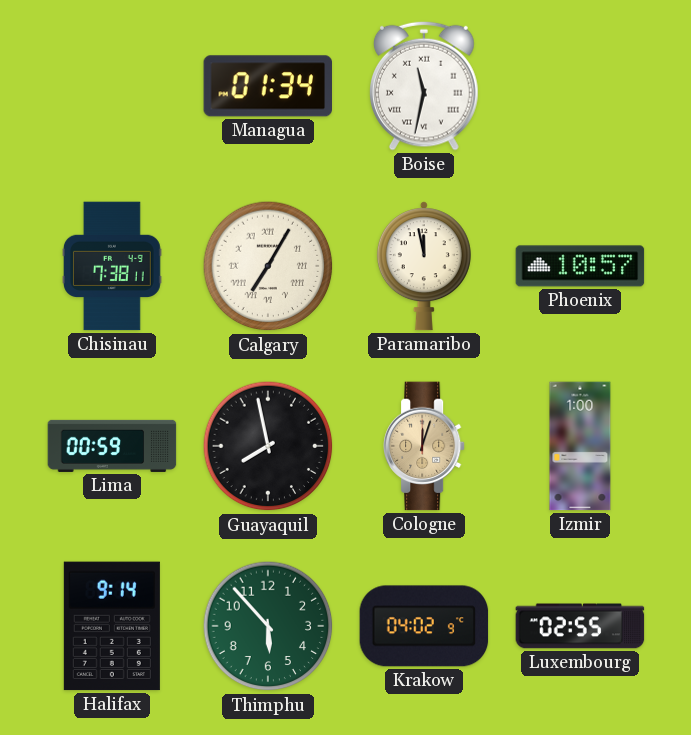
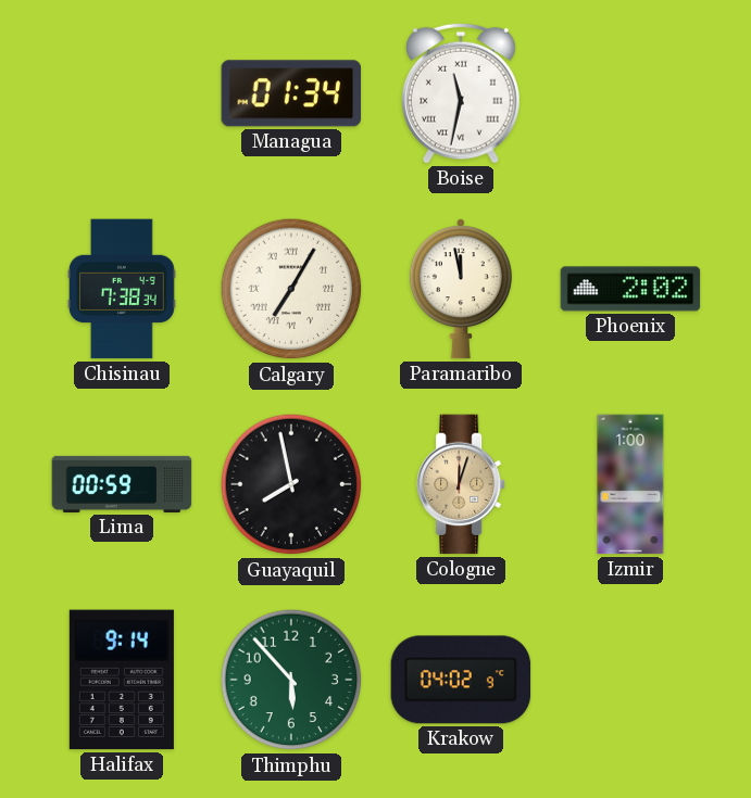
Chisinau: 7:38:11 -> 7:38:34 (123, 289)
Phoenix: 10:57 -> 2:02 (630, 289)
Luxembourg: 02:55 -> none (580, 626)
